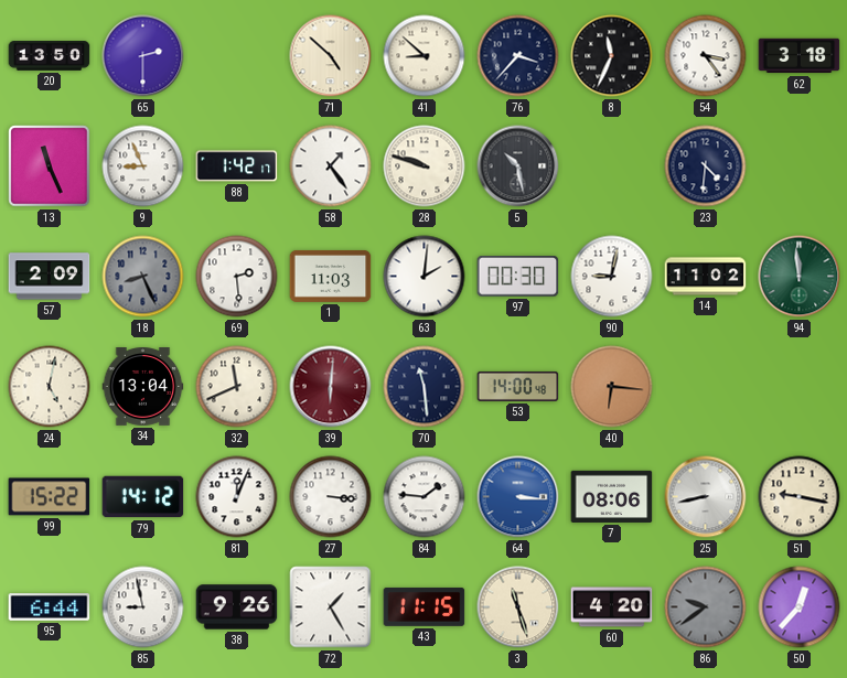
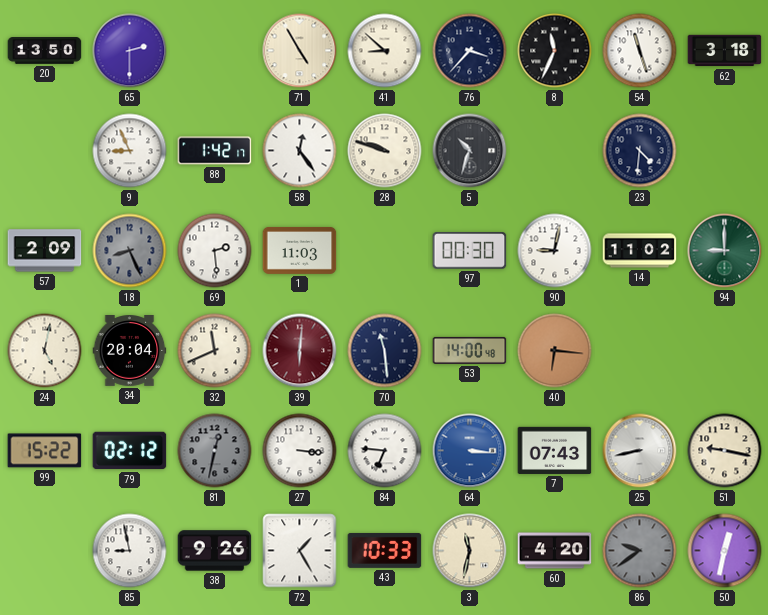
71: 4:52 -> 4:55 (300, 51)
54: 3:24 -> 11:27 (640, 51)
13: 11:26 -> none (50, 166)
58: 1:24 -> 12:24 (300, 151)
5: 10:28 -> 10:33 (470, 151)
63: 2:01 -> none (425, 277)
94: 11:59 -> 9:00 (725, 251)
34: 13:04 -> 20:04 (130, 351)
79: 14:12 -> 02:12 (130, 451)
81: 12:04 -> 12:32 (215, 451)
81 dial: white -> grey (215, 451)
84: 1:46 -> 6:46 (385, 451)
7: 08:06 -> 07:43 (555, 450)
95: 6:44 -> none (50, 607)
43: 11:15 -> 10:33 (385, 550)
3: 11:27 -> 11:32 (470, 551)
50: 12:37 -> 12:32 (725, 551)
